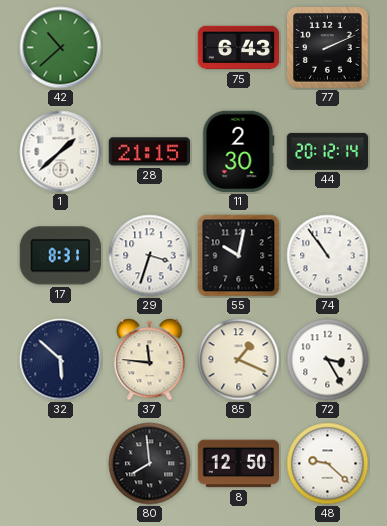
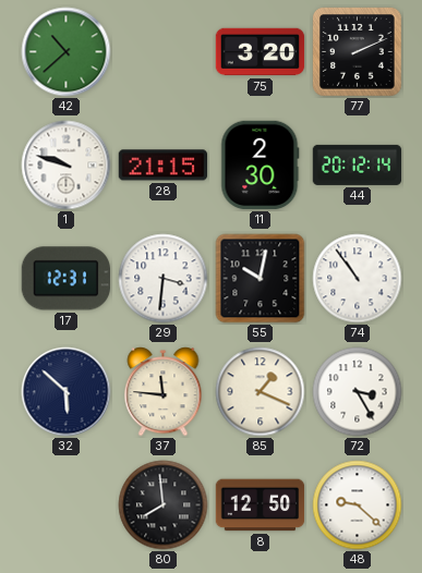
75: 6:43 -> 3:20 (261, 52)
1: 1:38 -> 9:48 (67, 166)
17: 8:31 -> 12:31 (65, 279)
29: 3:33 -> 3:31 (164, 279)
